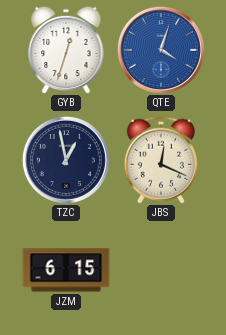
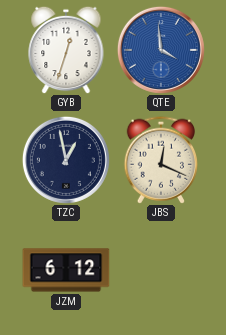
QTE: 4:03 -> 3:59 (161, 50)
JZM: 6:15 -> 6:12 (66, 270)
